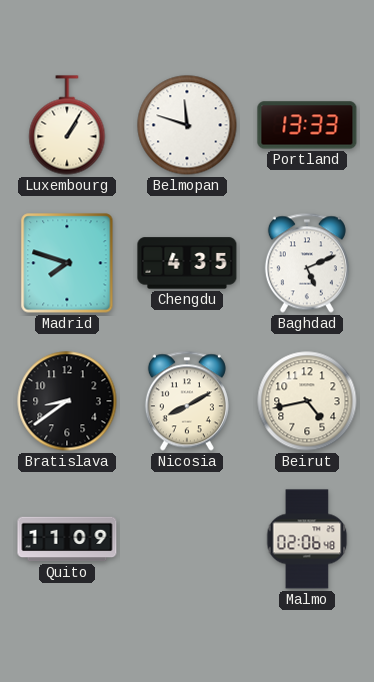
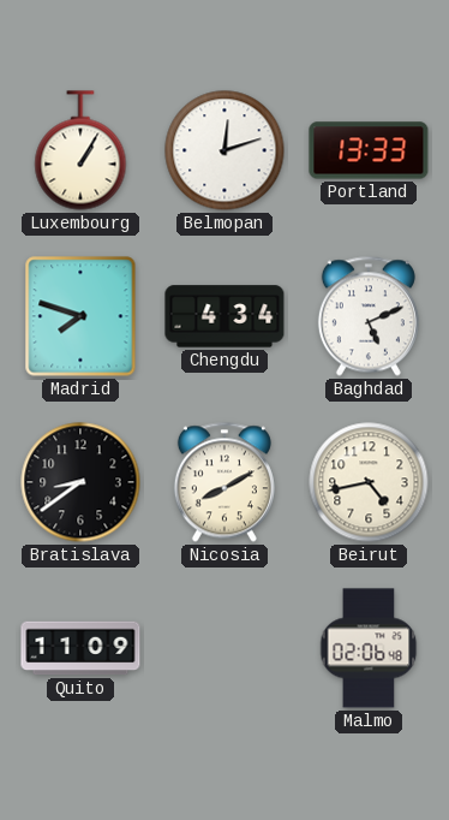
Belmopan: 11:48 -> 12:12 (224, 150)
Chengdu: 4:35 -> 4:34 (224, 316)
